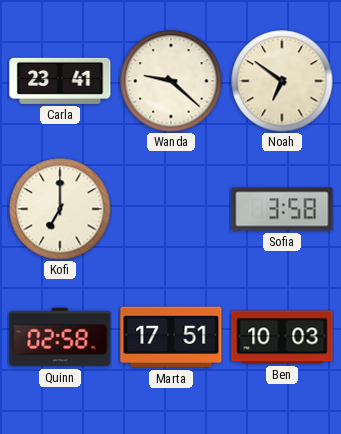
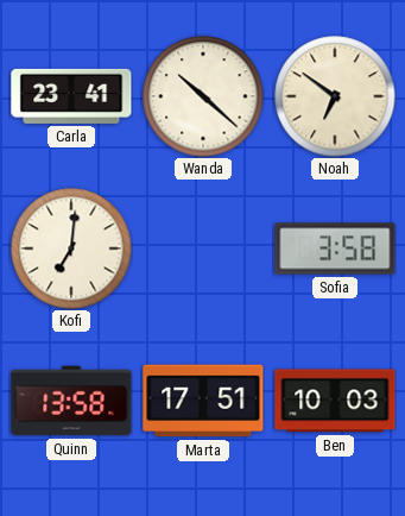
Wanda: 9:22 -> 10:22 (203, 96)
Kofi: 7:00 -> 7:01 (71, 248)
Quinn: 02:58 -> 13:58 (71, 401)
